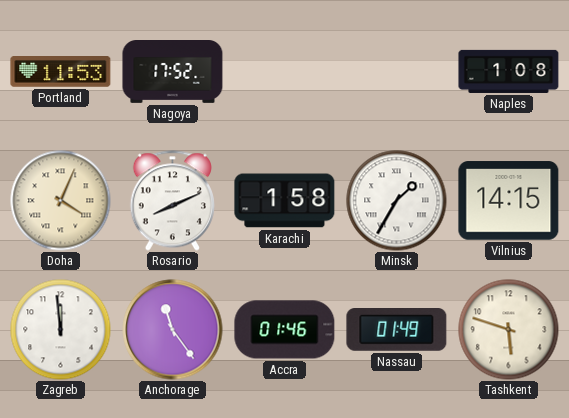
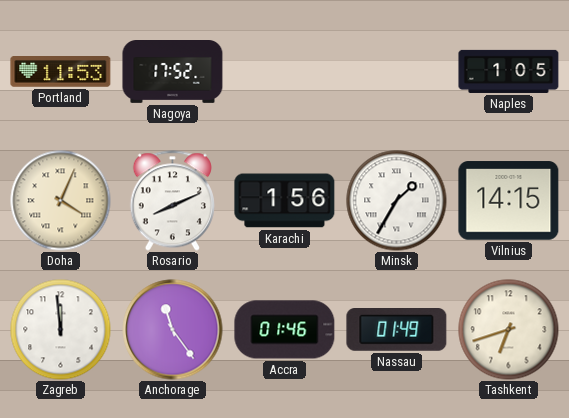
Naples: 1:08 -> 1:05 (509, 71)
Karachi: 1:58 -> 1:56 (285, 201)
Tashkent: 5:48 -> 6:42 (509, 330)
